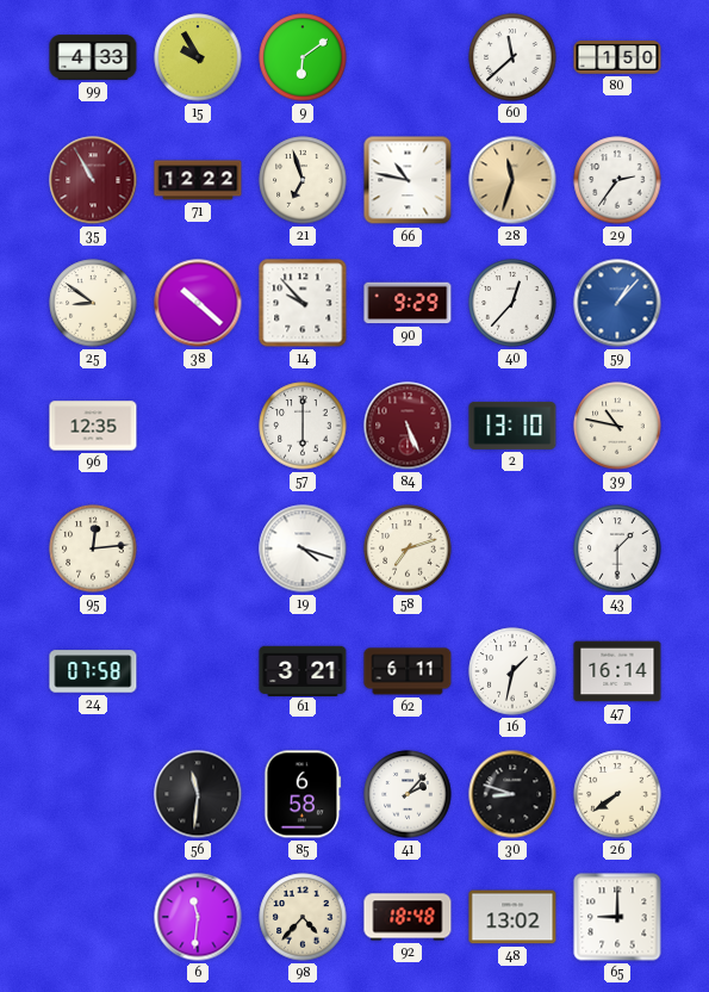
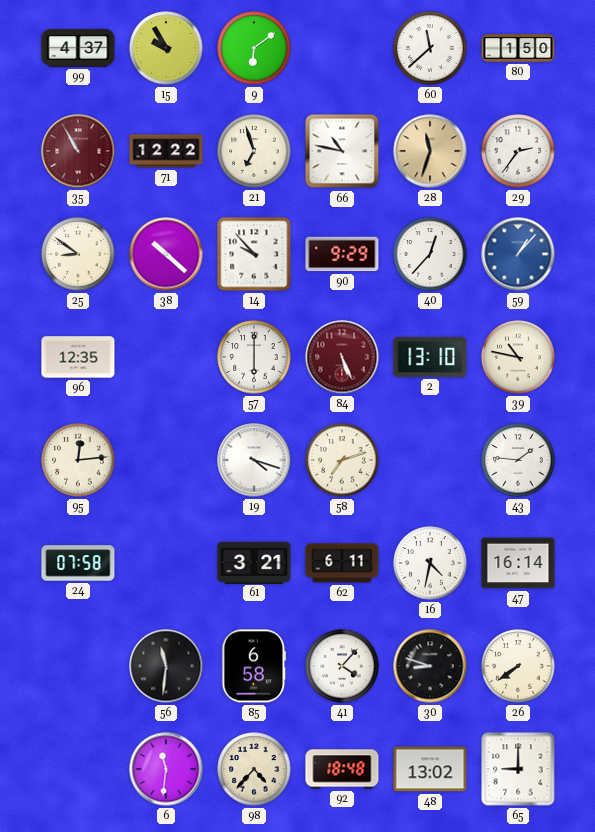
99: 4:33 -> 4:37 (78, 48)
43: 1:30 -> 1:46 (518, 460)
16: 1:32 -> 4:32 (430, 563)
41: 2:07 -> 4:07 (342, 666)
